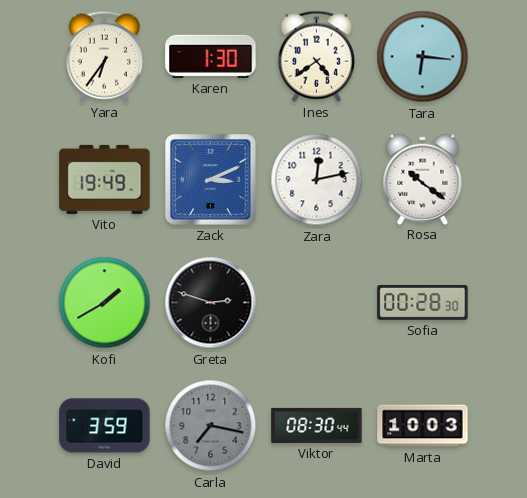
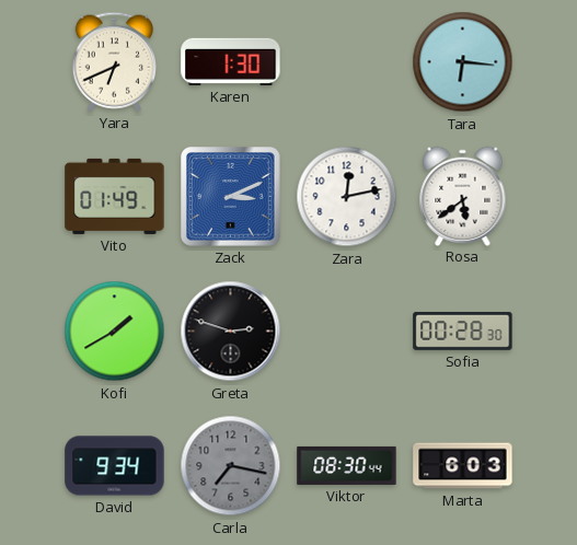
Yara: 6:36 -> 6:41 (114, 61)
Ines: 4:39 -> none (316, 56)
Vito: 19:49 -> 01:49 (115, 196)
Rosa: 10:21 -> 5:39 (463, 196)
David: 3:59 -> 9:34 (115, 466)
Marta: 10:03 -> 6:03 (463, 466)
